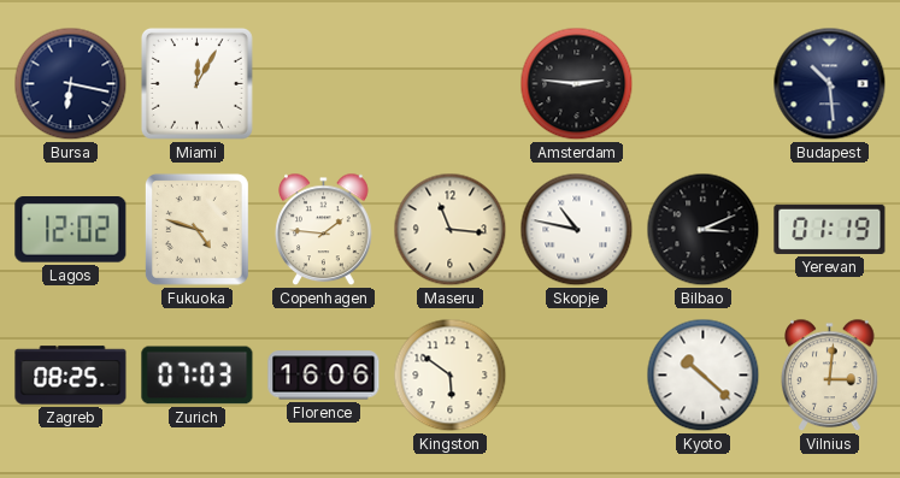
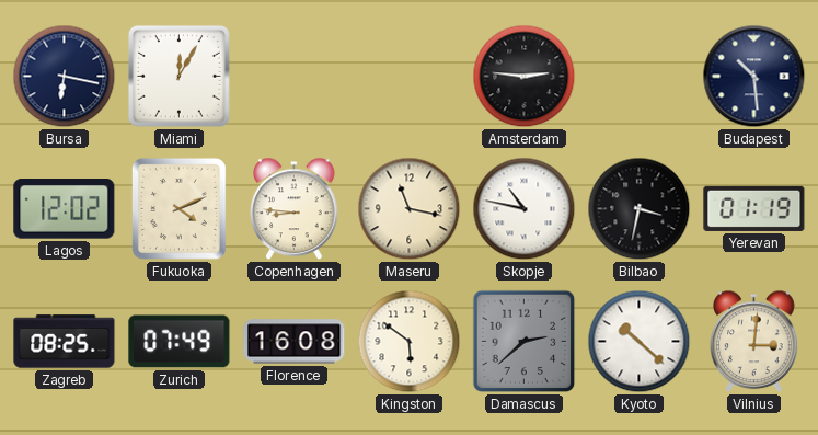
Fukuoka: 4:48 -> 4:11 (178, 208)
Copenhagen: 1:46 -> 8:46 (295, 209)
Maseru: 11:16 -> 11:17 (410, 209)
Bilbao: 3:11 -> 3:32 (640, 209)
Zurich: 07:03 -> 07:49 (180, 342)
Florence: 16:06 -> 16:08 (295, 342)
Damascus: none -> 2:38 (525, 342)
